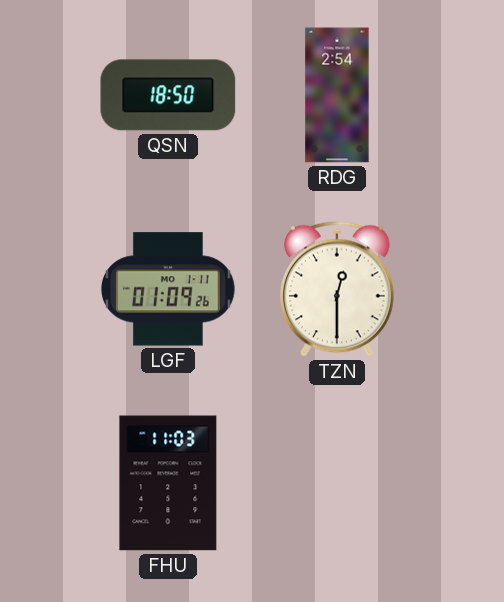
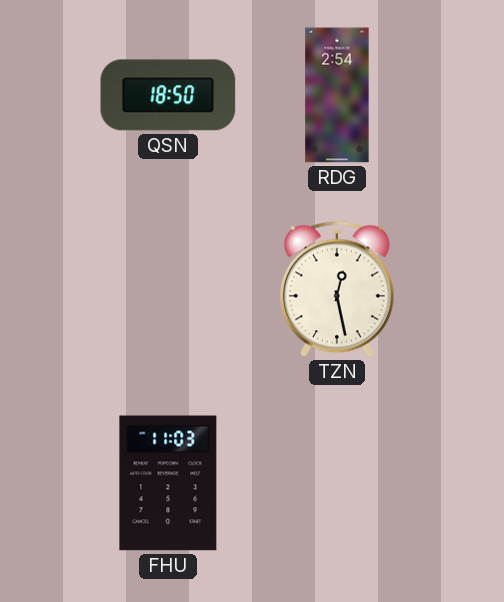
LGF: 01:09 -> none (168, 289)
TZN: 12:30 -> 12:28 (337, 289)
